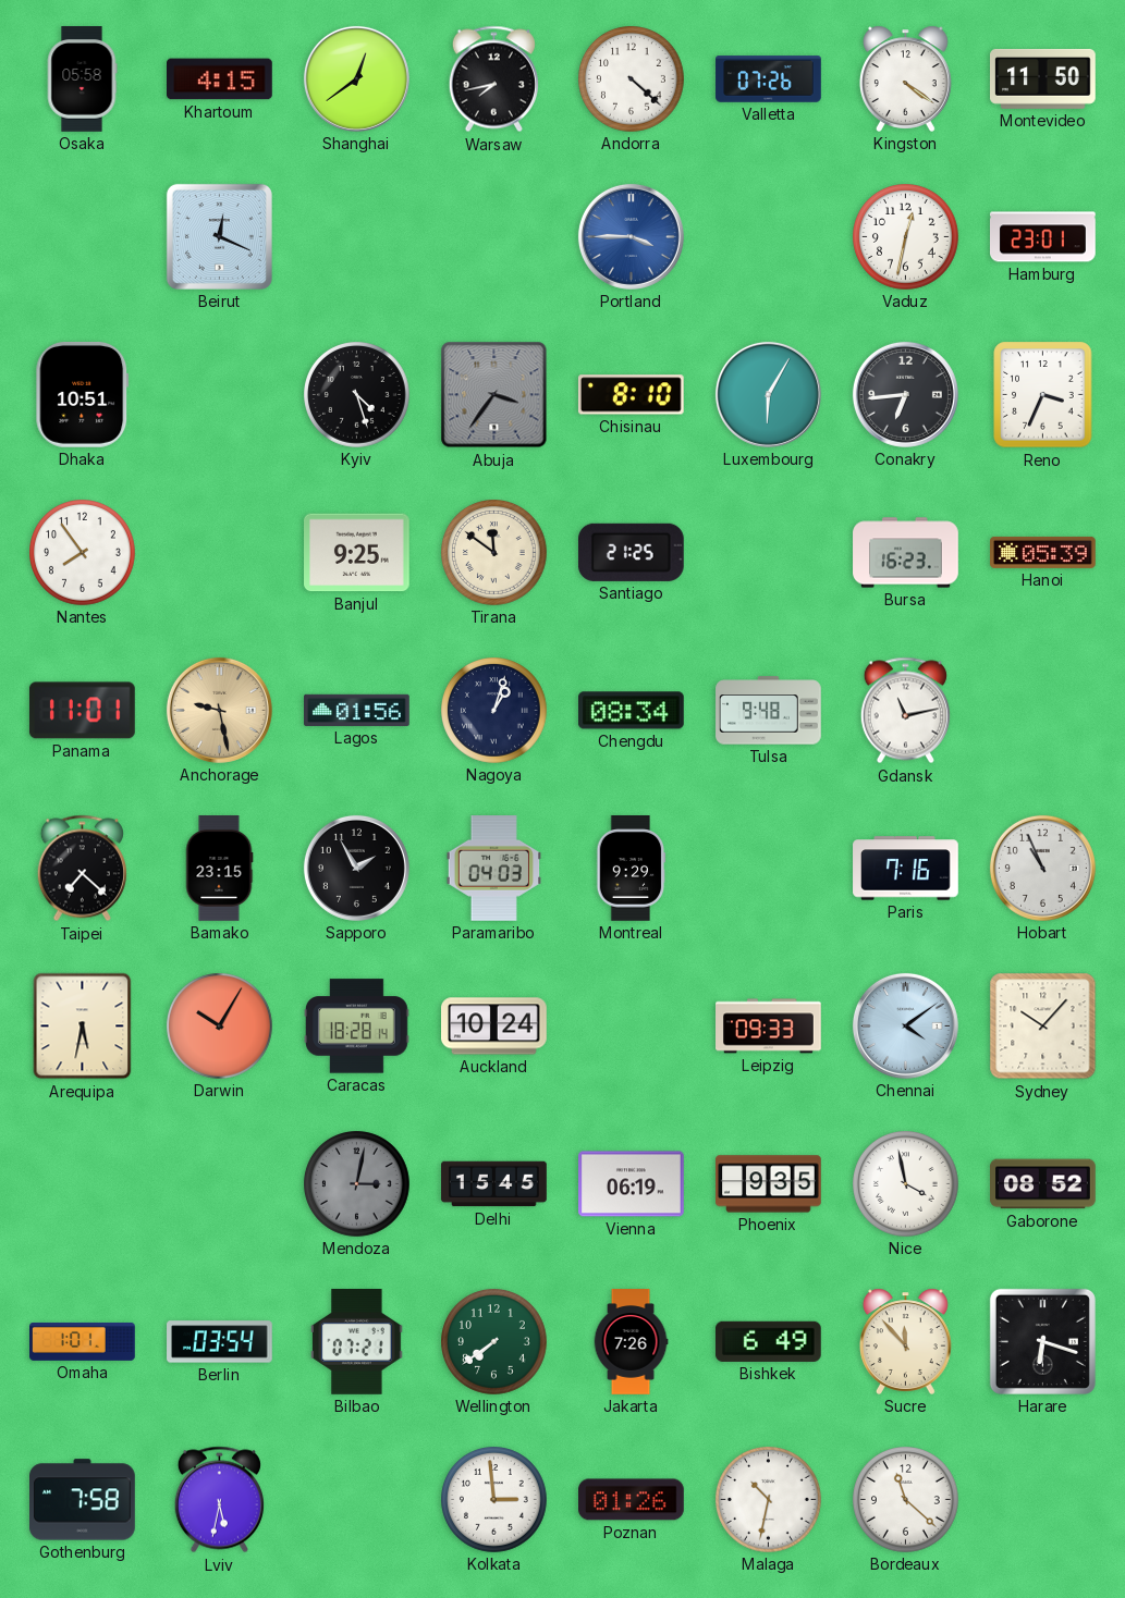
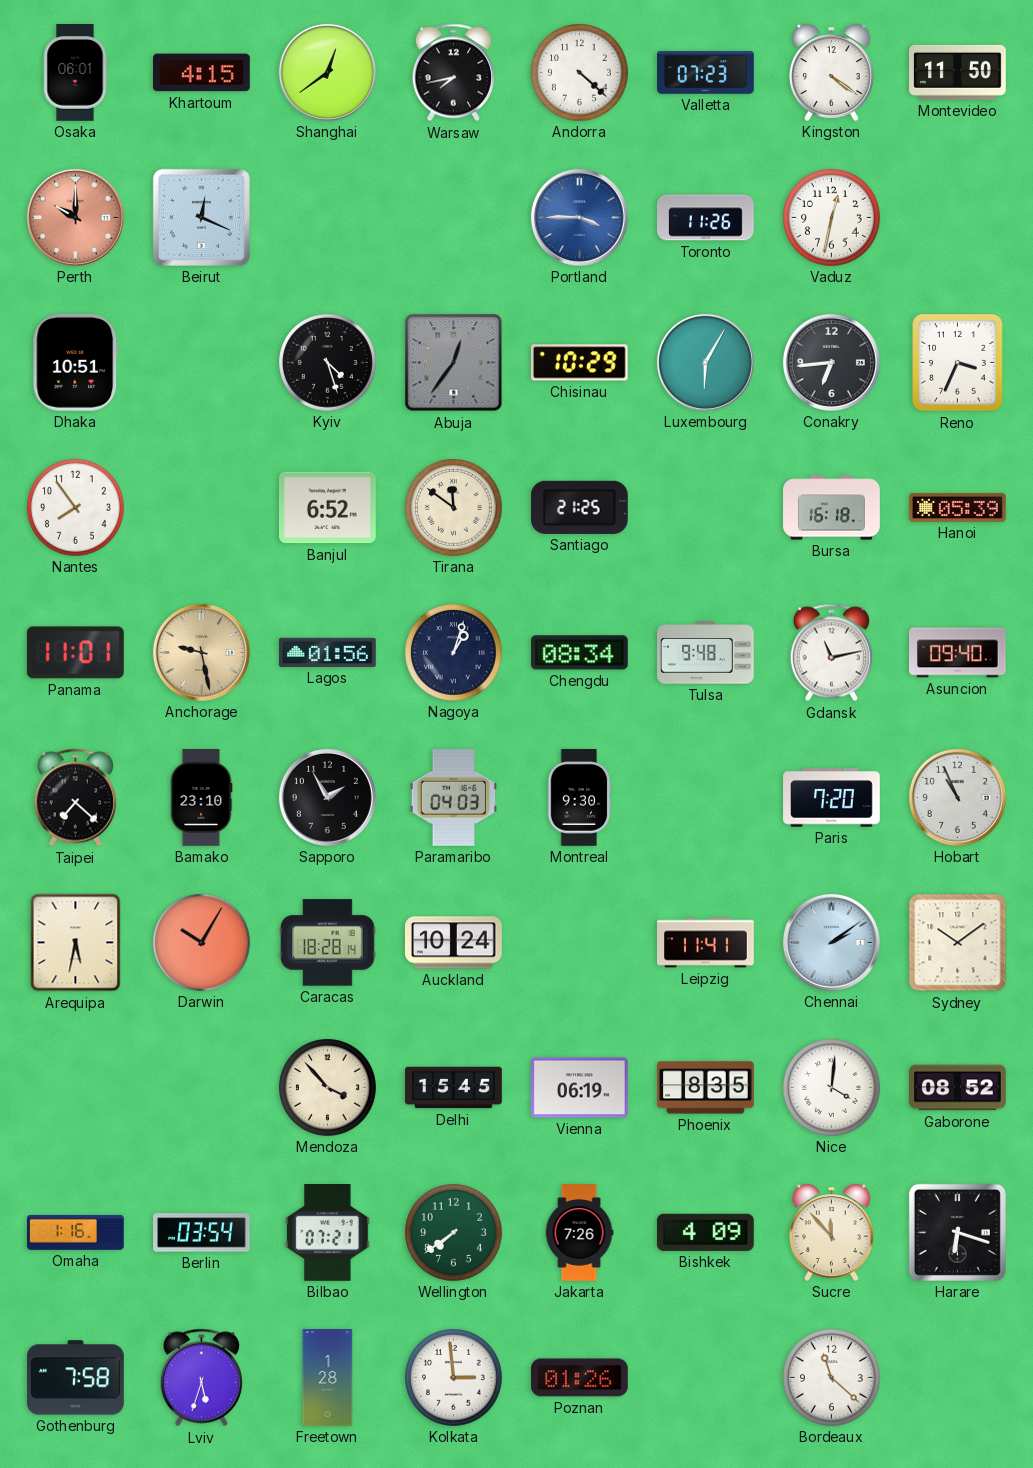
Osaka: 05:58 -> 06:01 (75, 73)
Valletta: 07:26 -> 07:23 (706, 73)
Perth: none -> 10:00 (75, 217)
Toronto: none -> 11:26 (706, 218)
Hamburg: 23:01 -> none (1043, 237)
Abuja: 3:36 -> 12:36 (454, 363)
Chisinau: 8:10 -> 10:29 (579, 363)
Banjul: 9:25 -> 6:52 (328, 508)
Bursa: 16:23 -> 16:18 (832, 508)
Asuncion: none -> 09:40 (958, 653)
Bamako: 23:15 -> 23:10 (201, 798)
Montreal: 9:29 -> 9:30 (579, 798)
Paris: 7:16 -> 7:20 (832, 798)
Leipzig: 09:33 -> 11:41 (706, 943)
Chennai: 4:09 -> 2:09 (831, 942)
Sydney: 10:07 -> 10:09 (958, 943)
Mendoza: 3:02 -> 3:53 (328, 1088)
Mendoza dial: grey -> cream (328, 1088)
Phoenix: 9:35 -> 8:35 (706, 1088)
Nice: 3:58 -> 4:01 (832, 1088)
Omaha: 1:01 -> 1:16 (76, 1232)
Bishkek: 6:49 -> 4:09 (705, 1232)
Lviv: 5:32 -> 5:33 (201, 1378)
Freetown: none -> 1:28 (328, 1378)
Malaga: 10:32 -> none (769, 1500)
